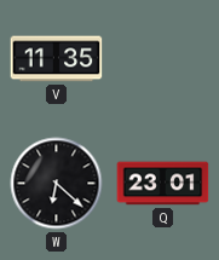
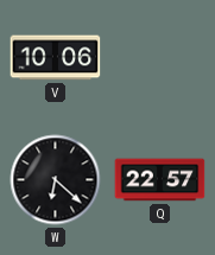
V: 11:35 -> 10:06 (56, 58)
Q: 23:01 -> 22:57 (160, 180)
